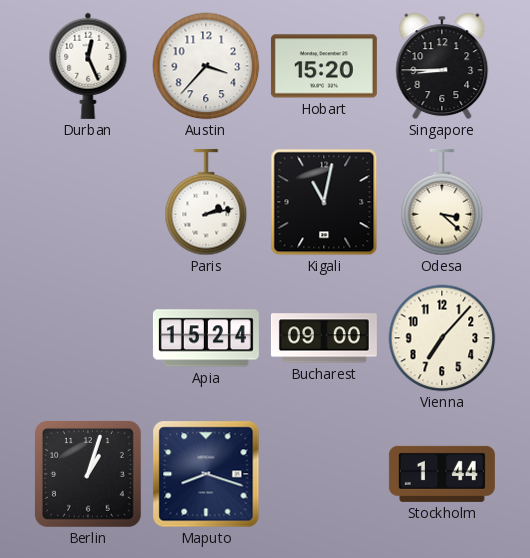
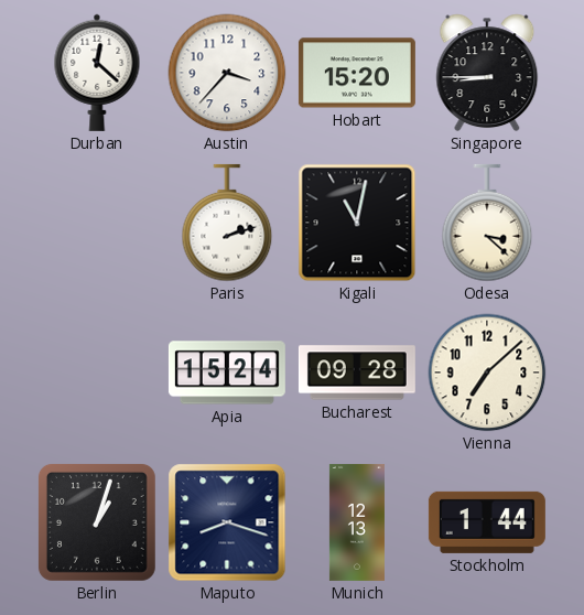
Durban: 12:26 -> 12:22 (97, 73)
Paris: 2:13 -> 2:12 (227, 223)
Bucharest: 09:00 -> 09:28 (357, 373)
Vienna: 7:07 -> 7:08 (487, 373)
Munich: none -> 12:13 (357, 522)
